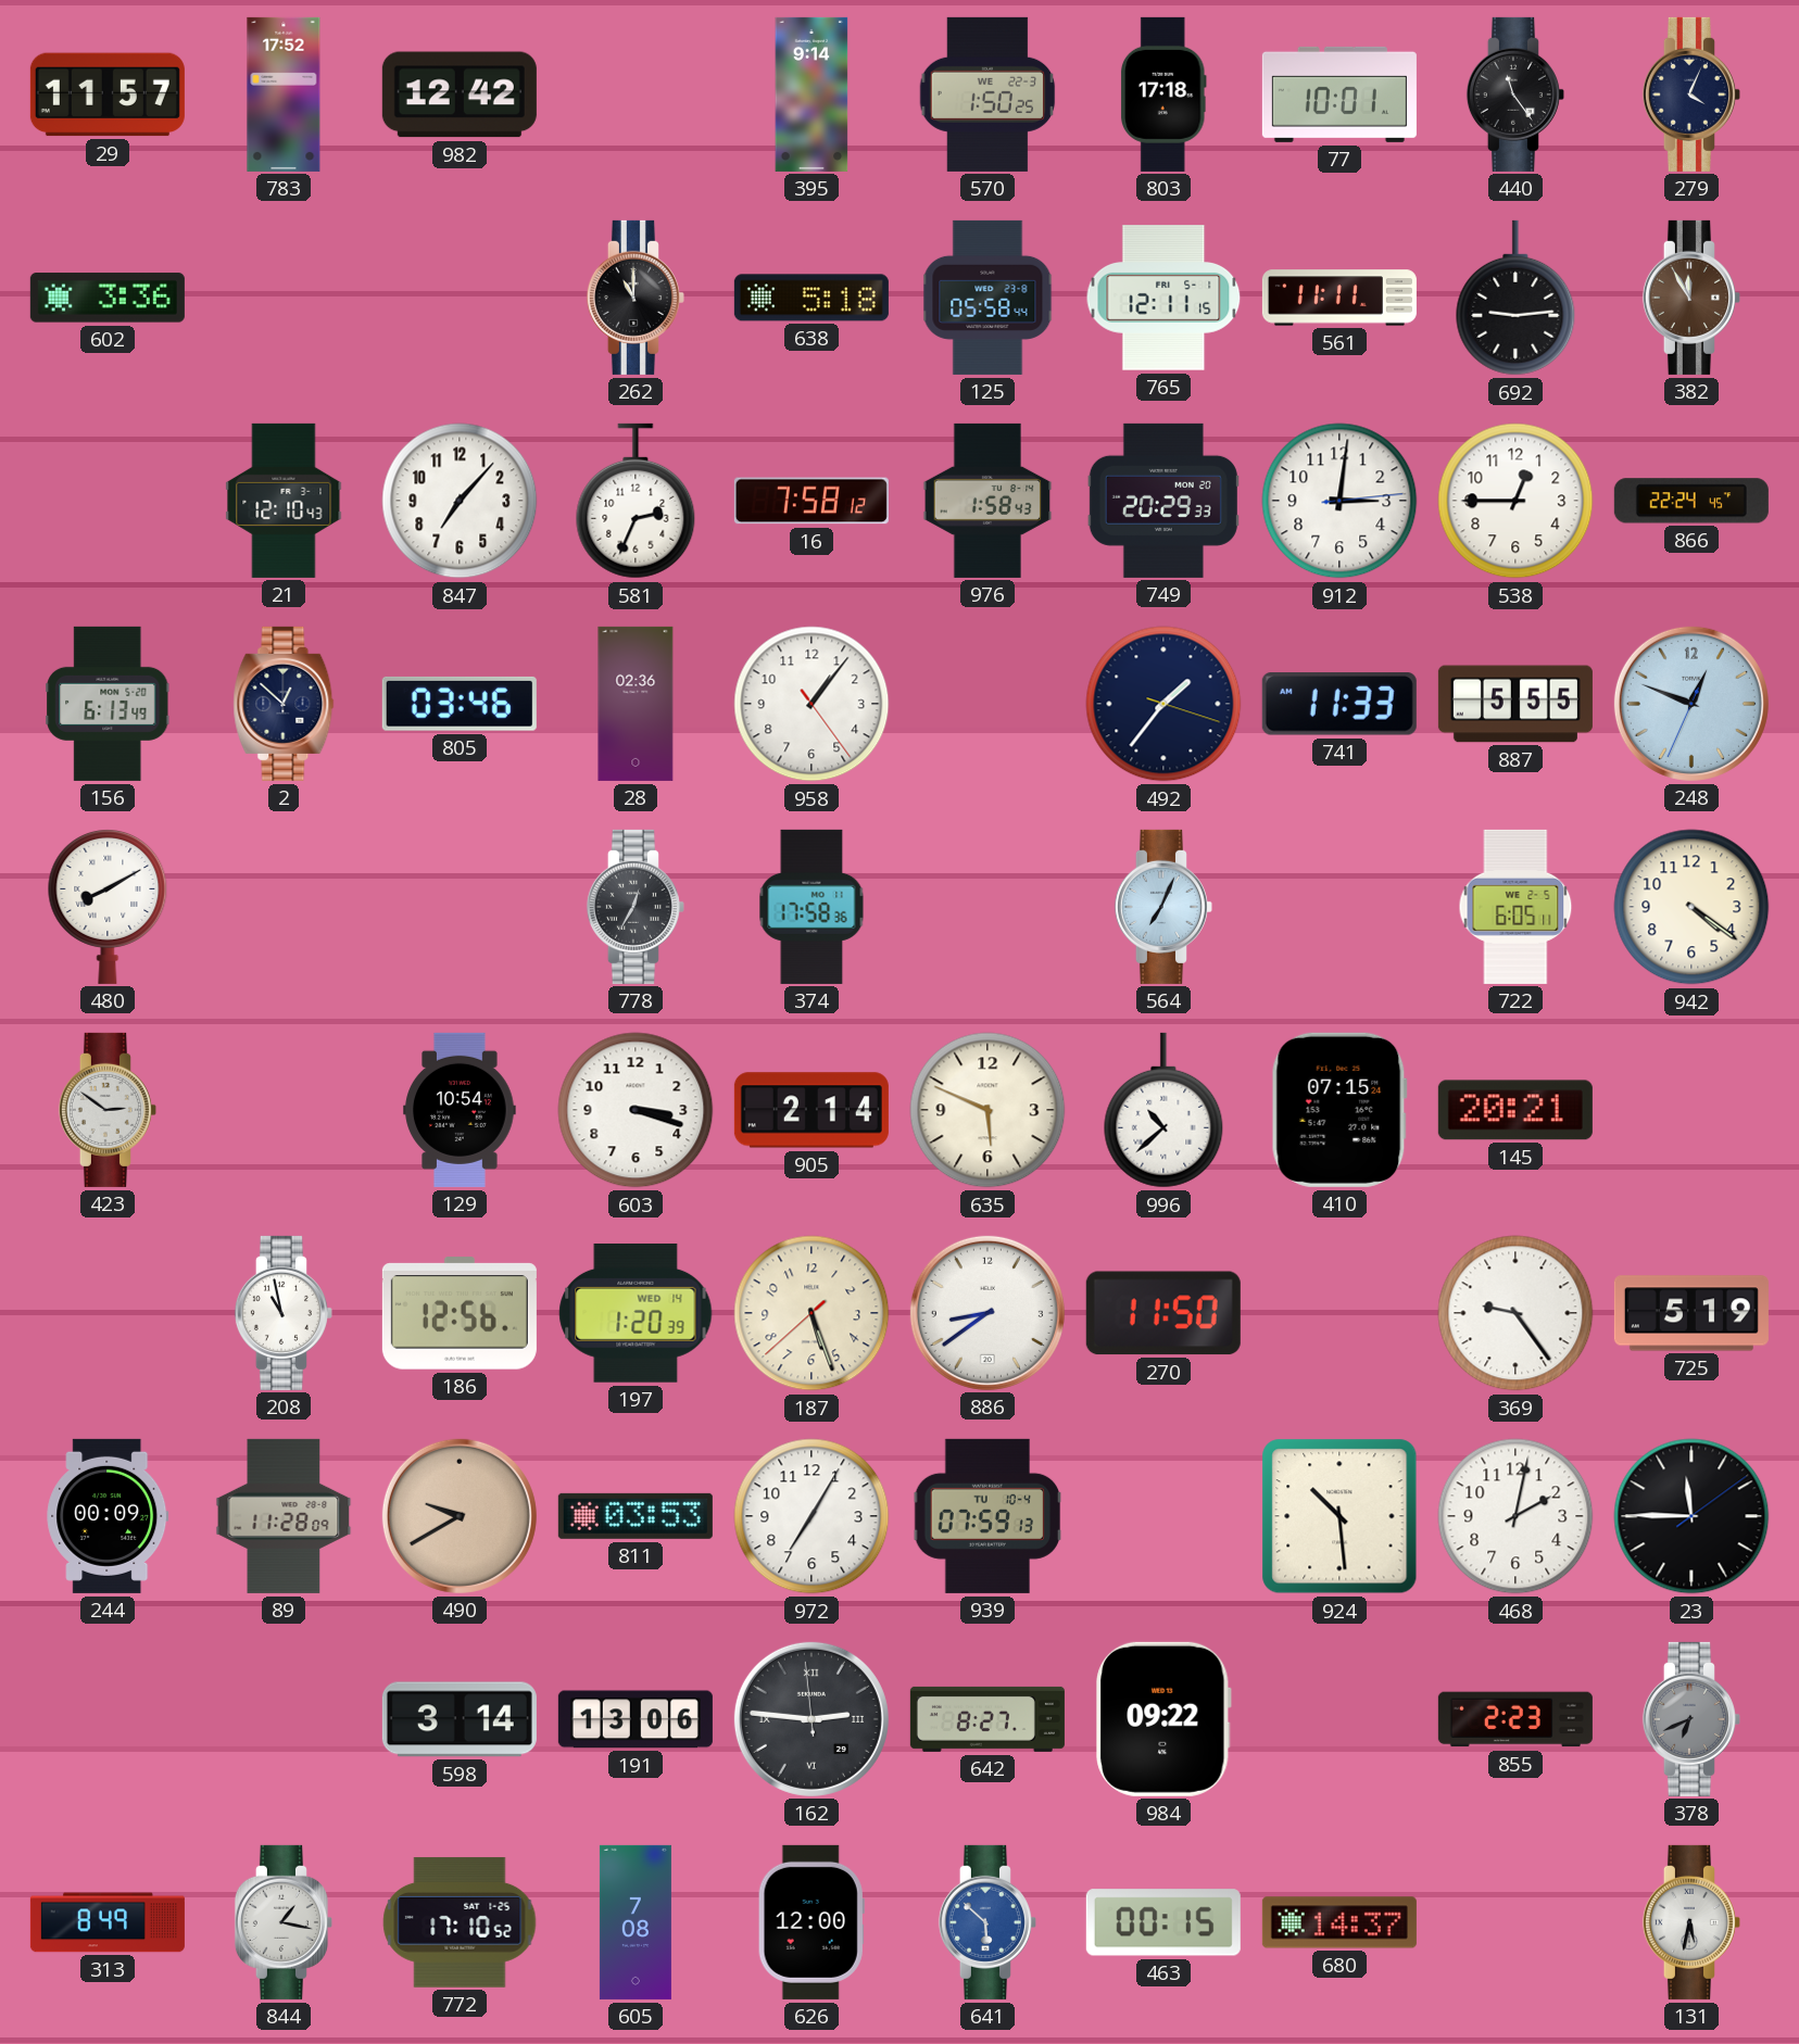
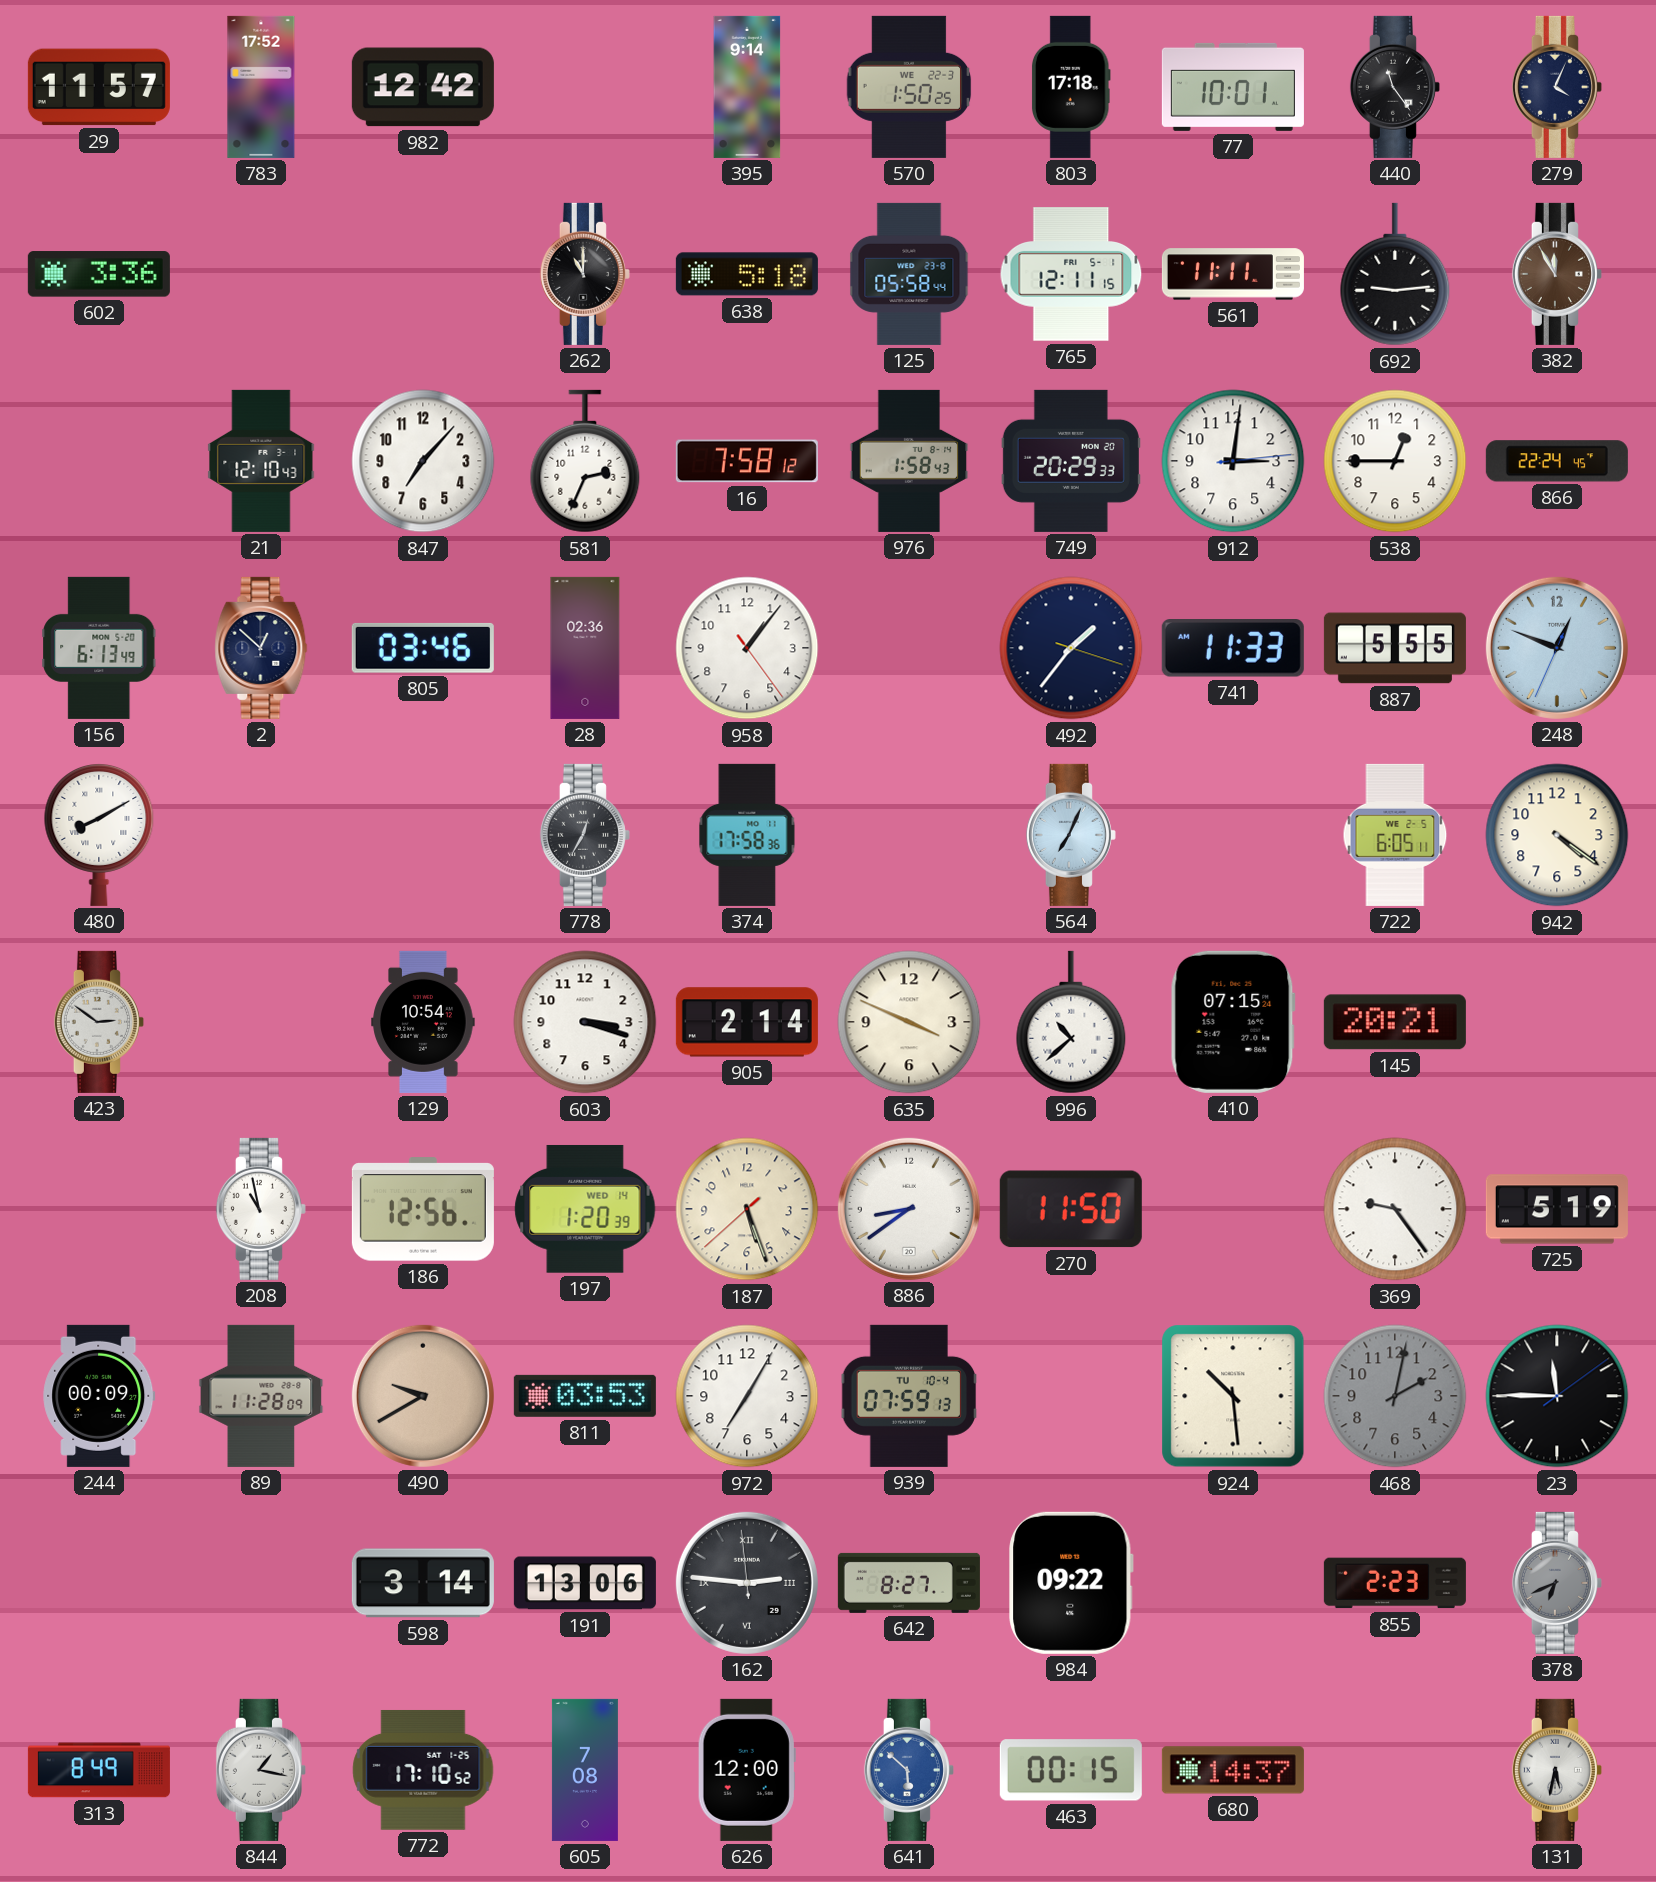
635: 5:49 -> 3:49 (909, 1022)
468 dial: white -> grey (1395, 1396)
